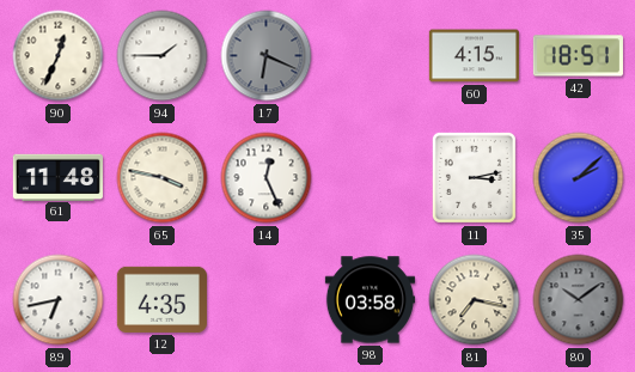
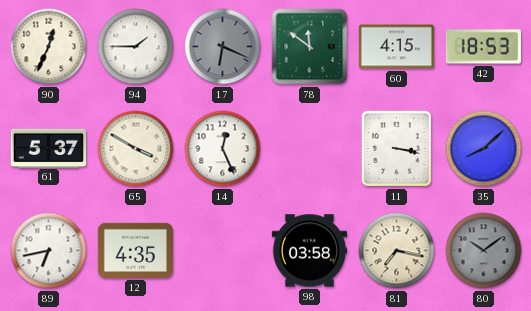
78: none -> 11:51 (310, 47)
42: 18:51 -> 18:53 (483, 47)
61: 11:48 -> 5:37 (48, 148)
65: 3:47 -> 3:50 (136, 149)
11: 3:13 -> 3:17 (396, 148)
35: 2:08 -> 8:08 (484, 149)
